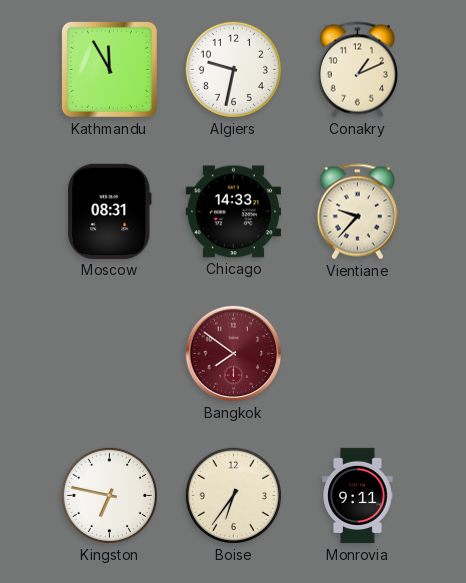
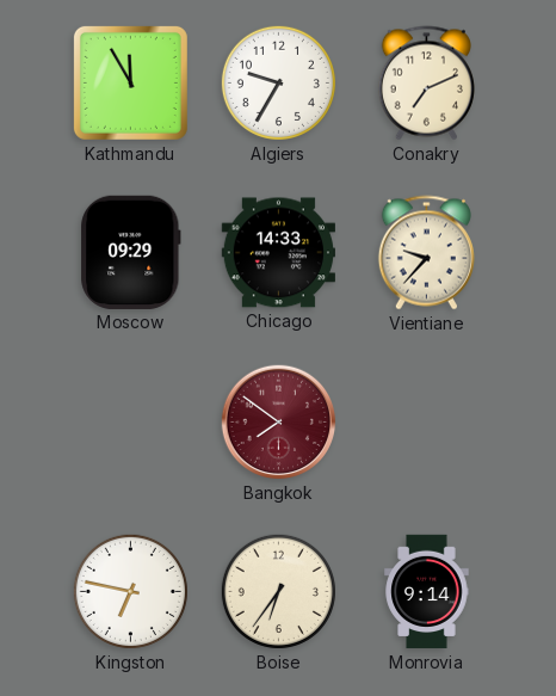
Algiers: 9:32 -> 9:35 (278, 82)
Conakry: 1:11 -> 7:11 (426, 84)
Moscow: 08:31 -> 09:29 (131, 252)
Monrovia: 9:11 -> 9:14 (427, 592)
